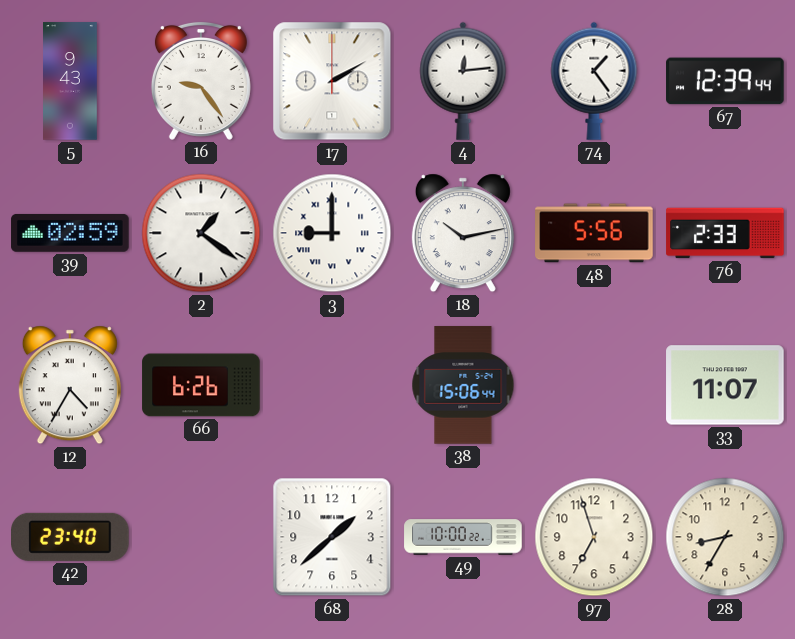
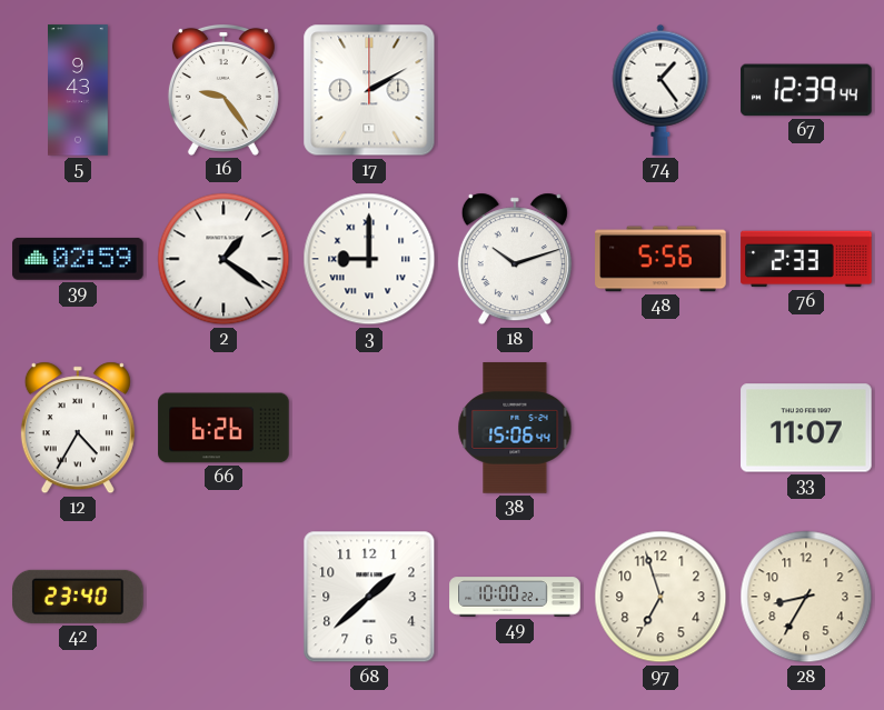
4: 12:14 -> none (463, 81)
18: 10:13 -> 10:12 (515, 259)
